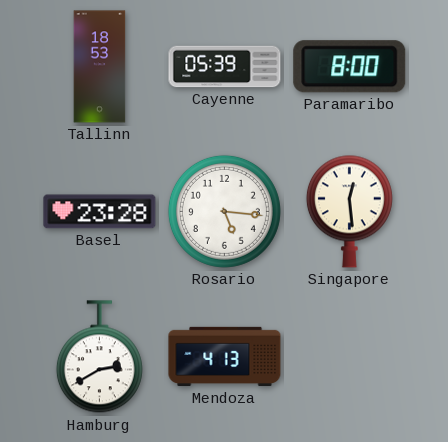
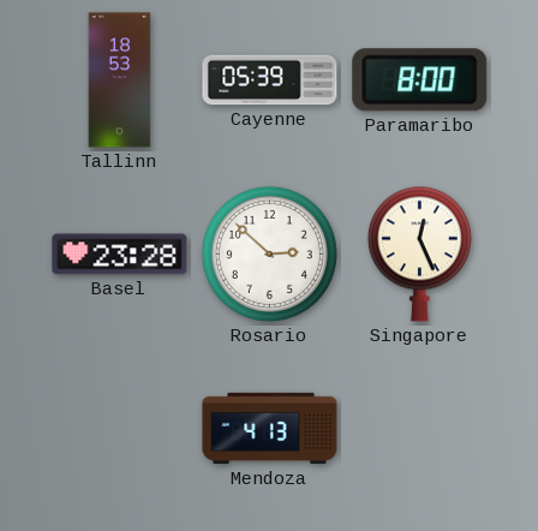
Rosario: 5:16 -> 2:52 (269, 253)
Singapore: 12:29 -> 12:26 (419, 253)
Hamburg: 2:40 -> none (99, 357)
